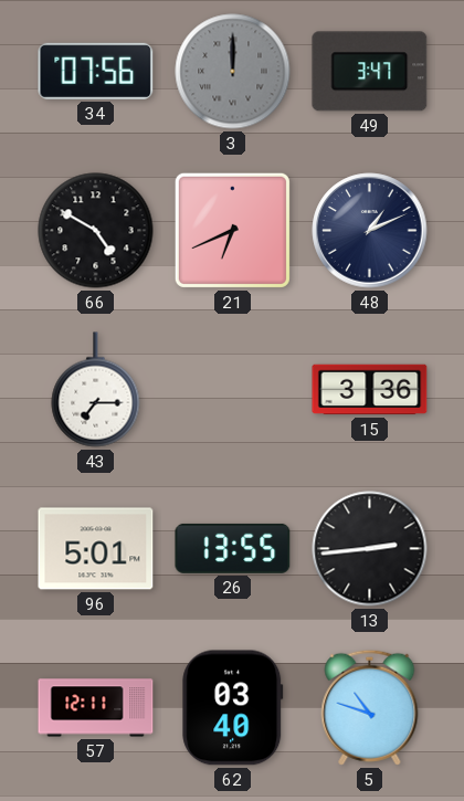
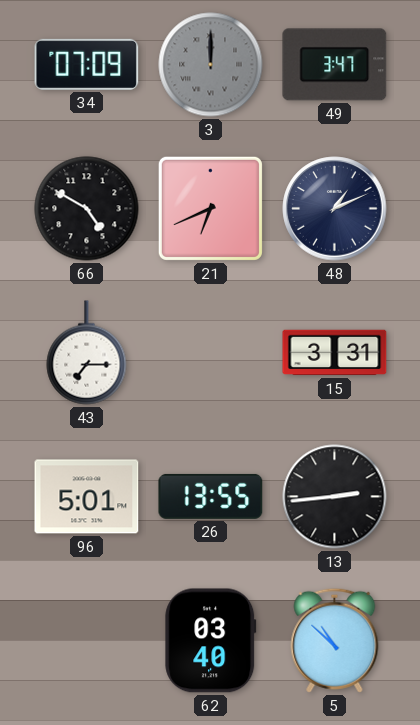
34: 07:56 -> 07:09 (87, 64)
15: 3:36 -> 3:31 (335, 353)
57: 12:11 -> none (96, 708)
5: 10:48 -> 10:52 (335, 640)
